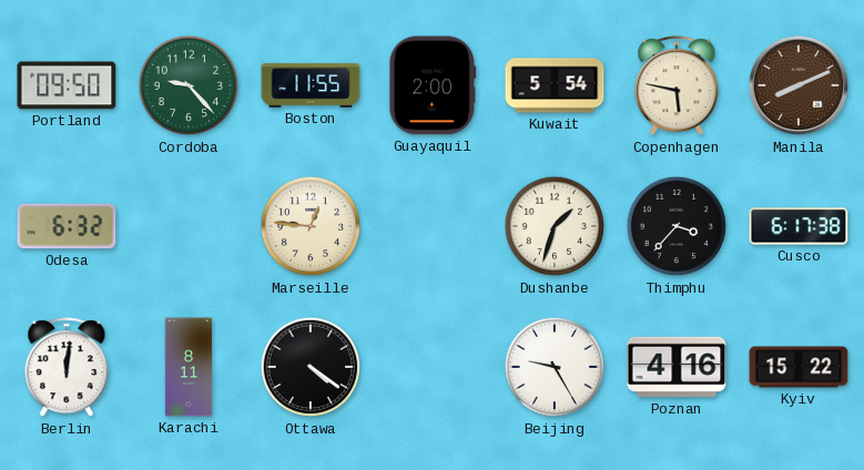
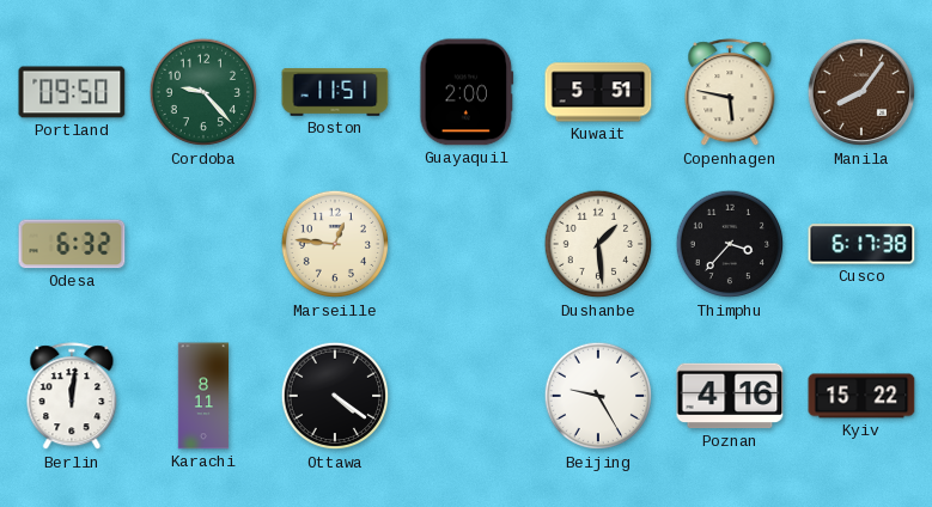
Boston: 11:55 -> 11:51 (335, 93)
Kuwait: 5:54 -> 5:51 (598, 92)
Manila: 8:11 -> 8:06 (861, 92)
Dushanbe: 1:33 -> 1:29 (598, 244)
